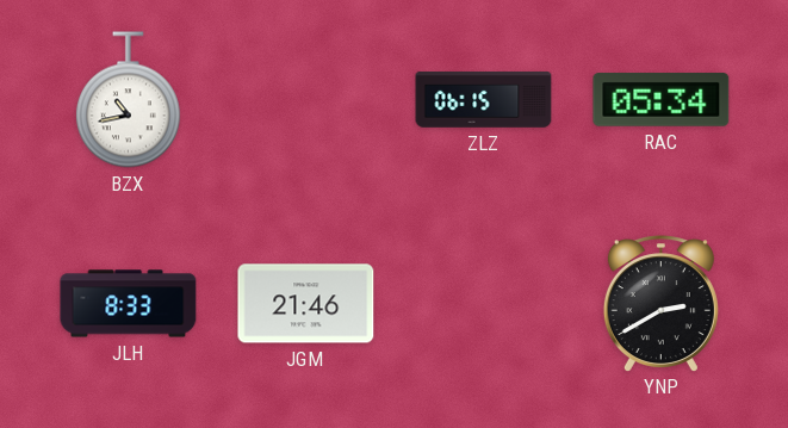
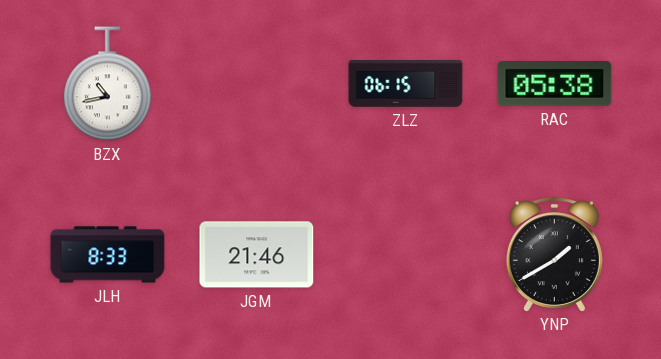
RAC: 05:34 -> 05:38 (555, 84)
YNP: 2:40 -> 1:40 (554, 254)
